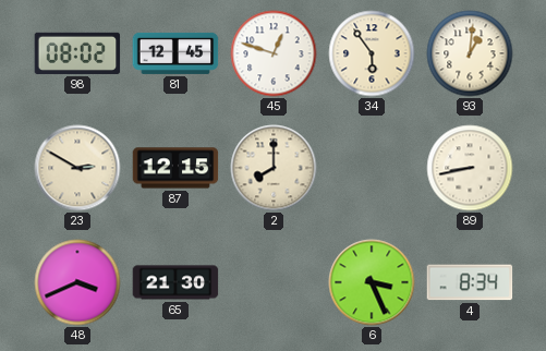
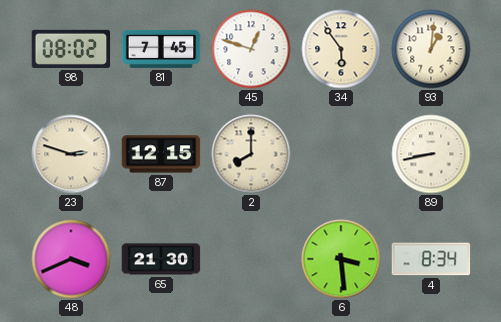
81: 12:45 -> 7:45 (161, 49)
23: 2:50 -> 2:48 (71, 154)
6: 3:26 -> 3:29 (341, 259)
